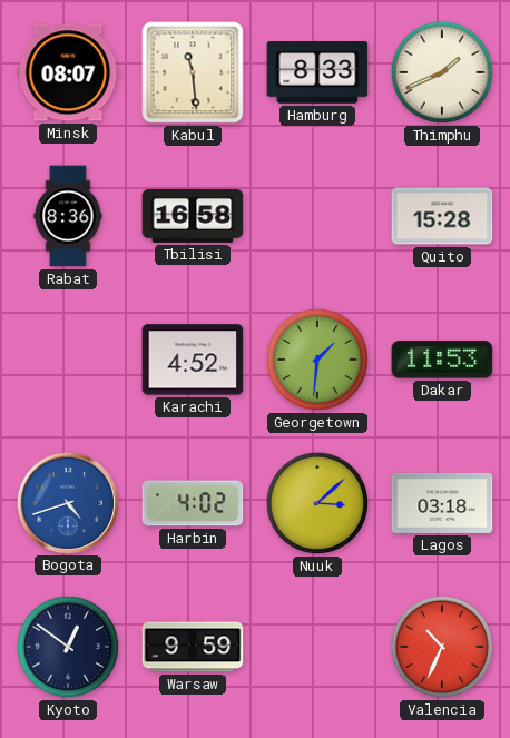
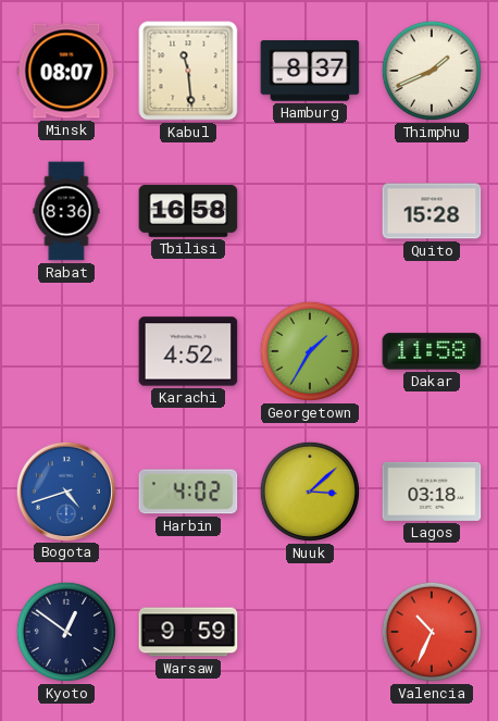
Hamburg: 8:33 -> 8:37 (310, 71)
Georgetown: 1:31 -> 1:35 (310, 351)
Dakar: 11:53 -> 11:58 (432, 351)
